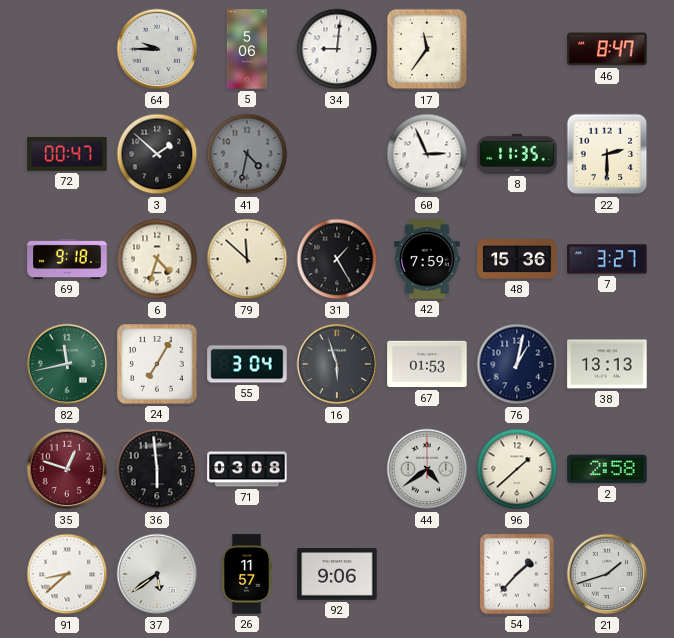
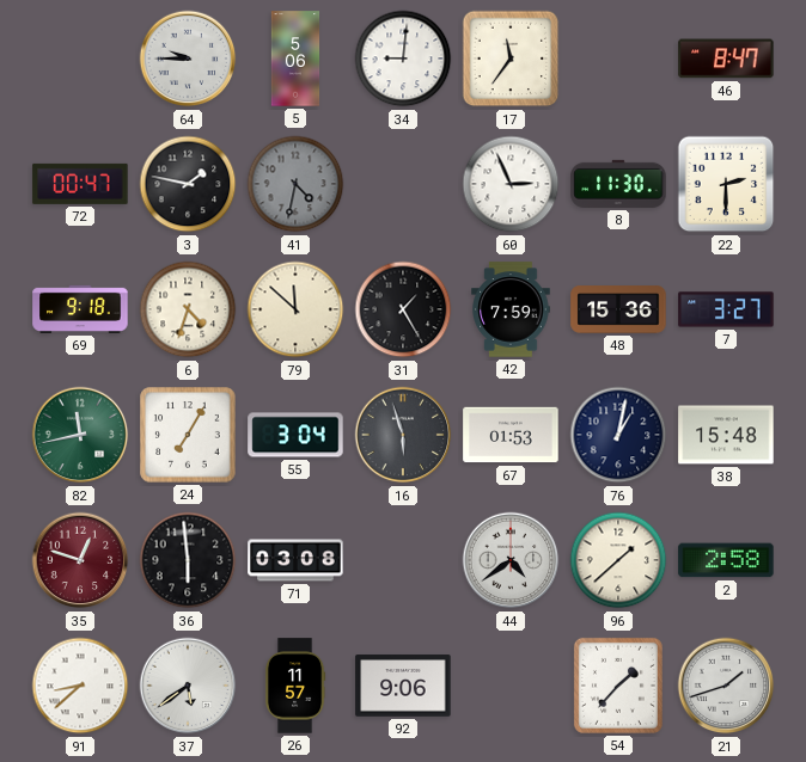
3: 1:52 -> 1:47 (188, 184)
8: 11:35 -> 11:30 (618, 184)
38: 13:13 -> 15:48 (726, 435)
